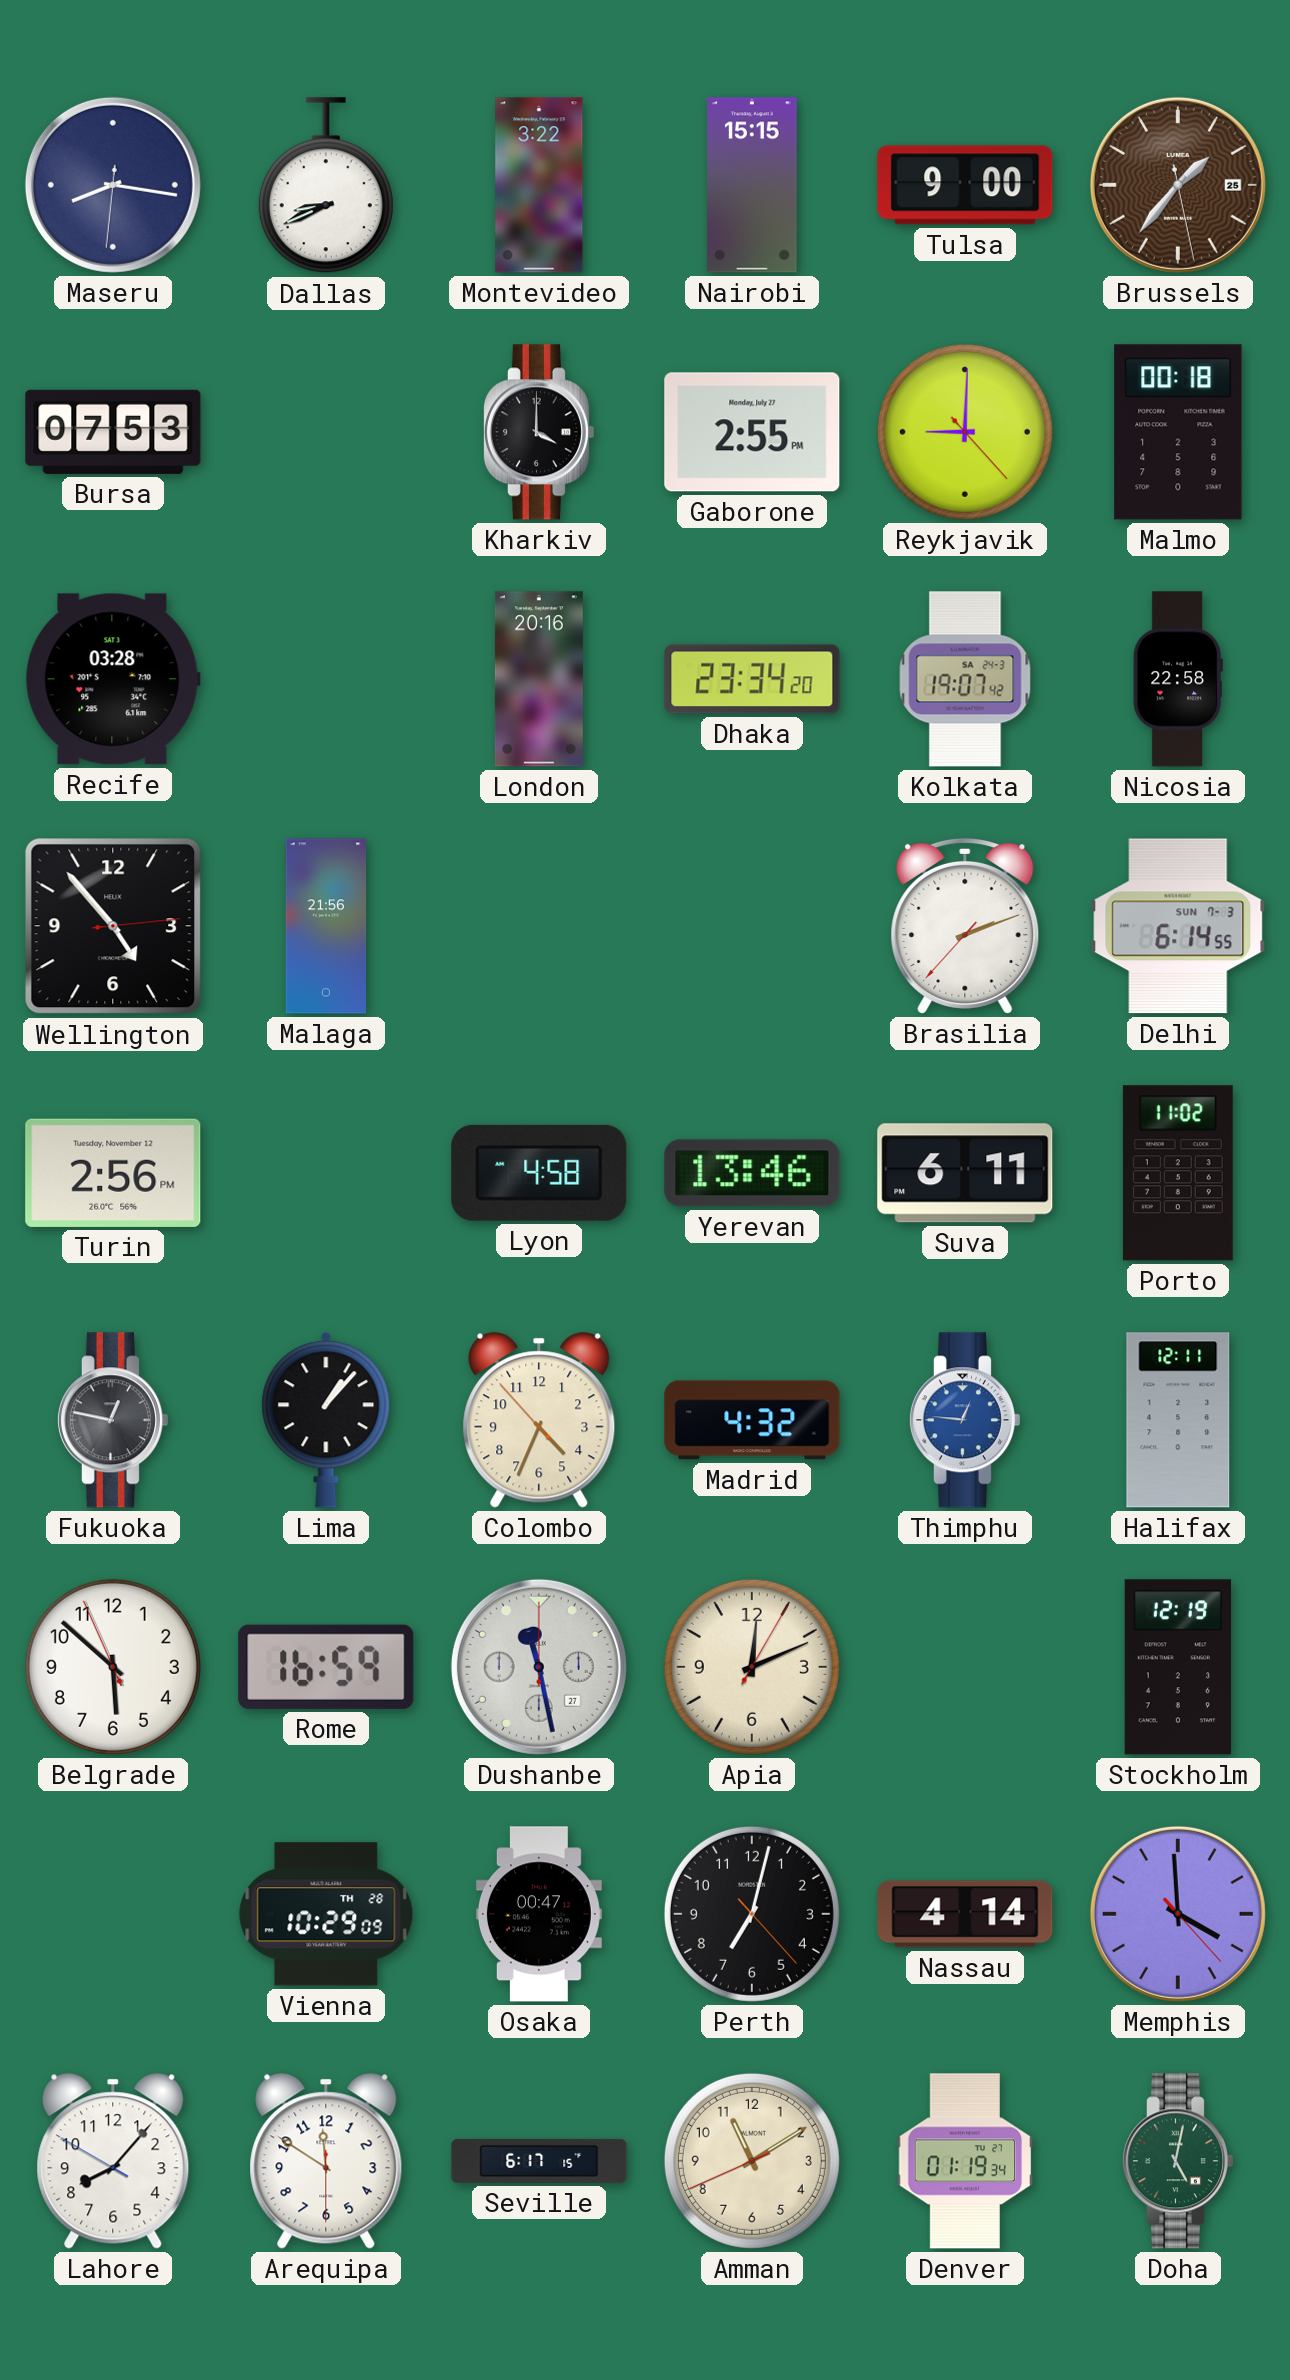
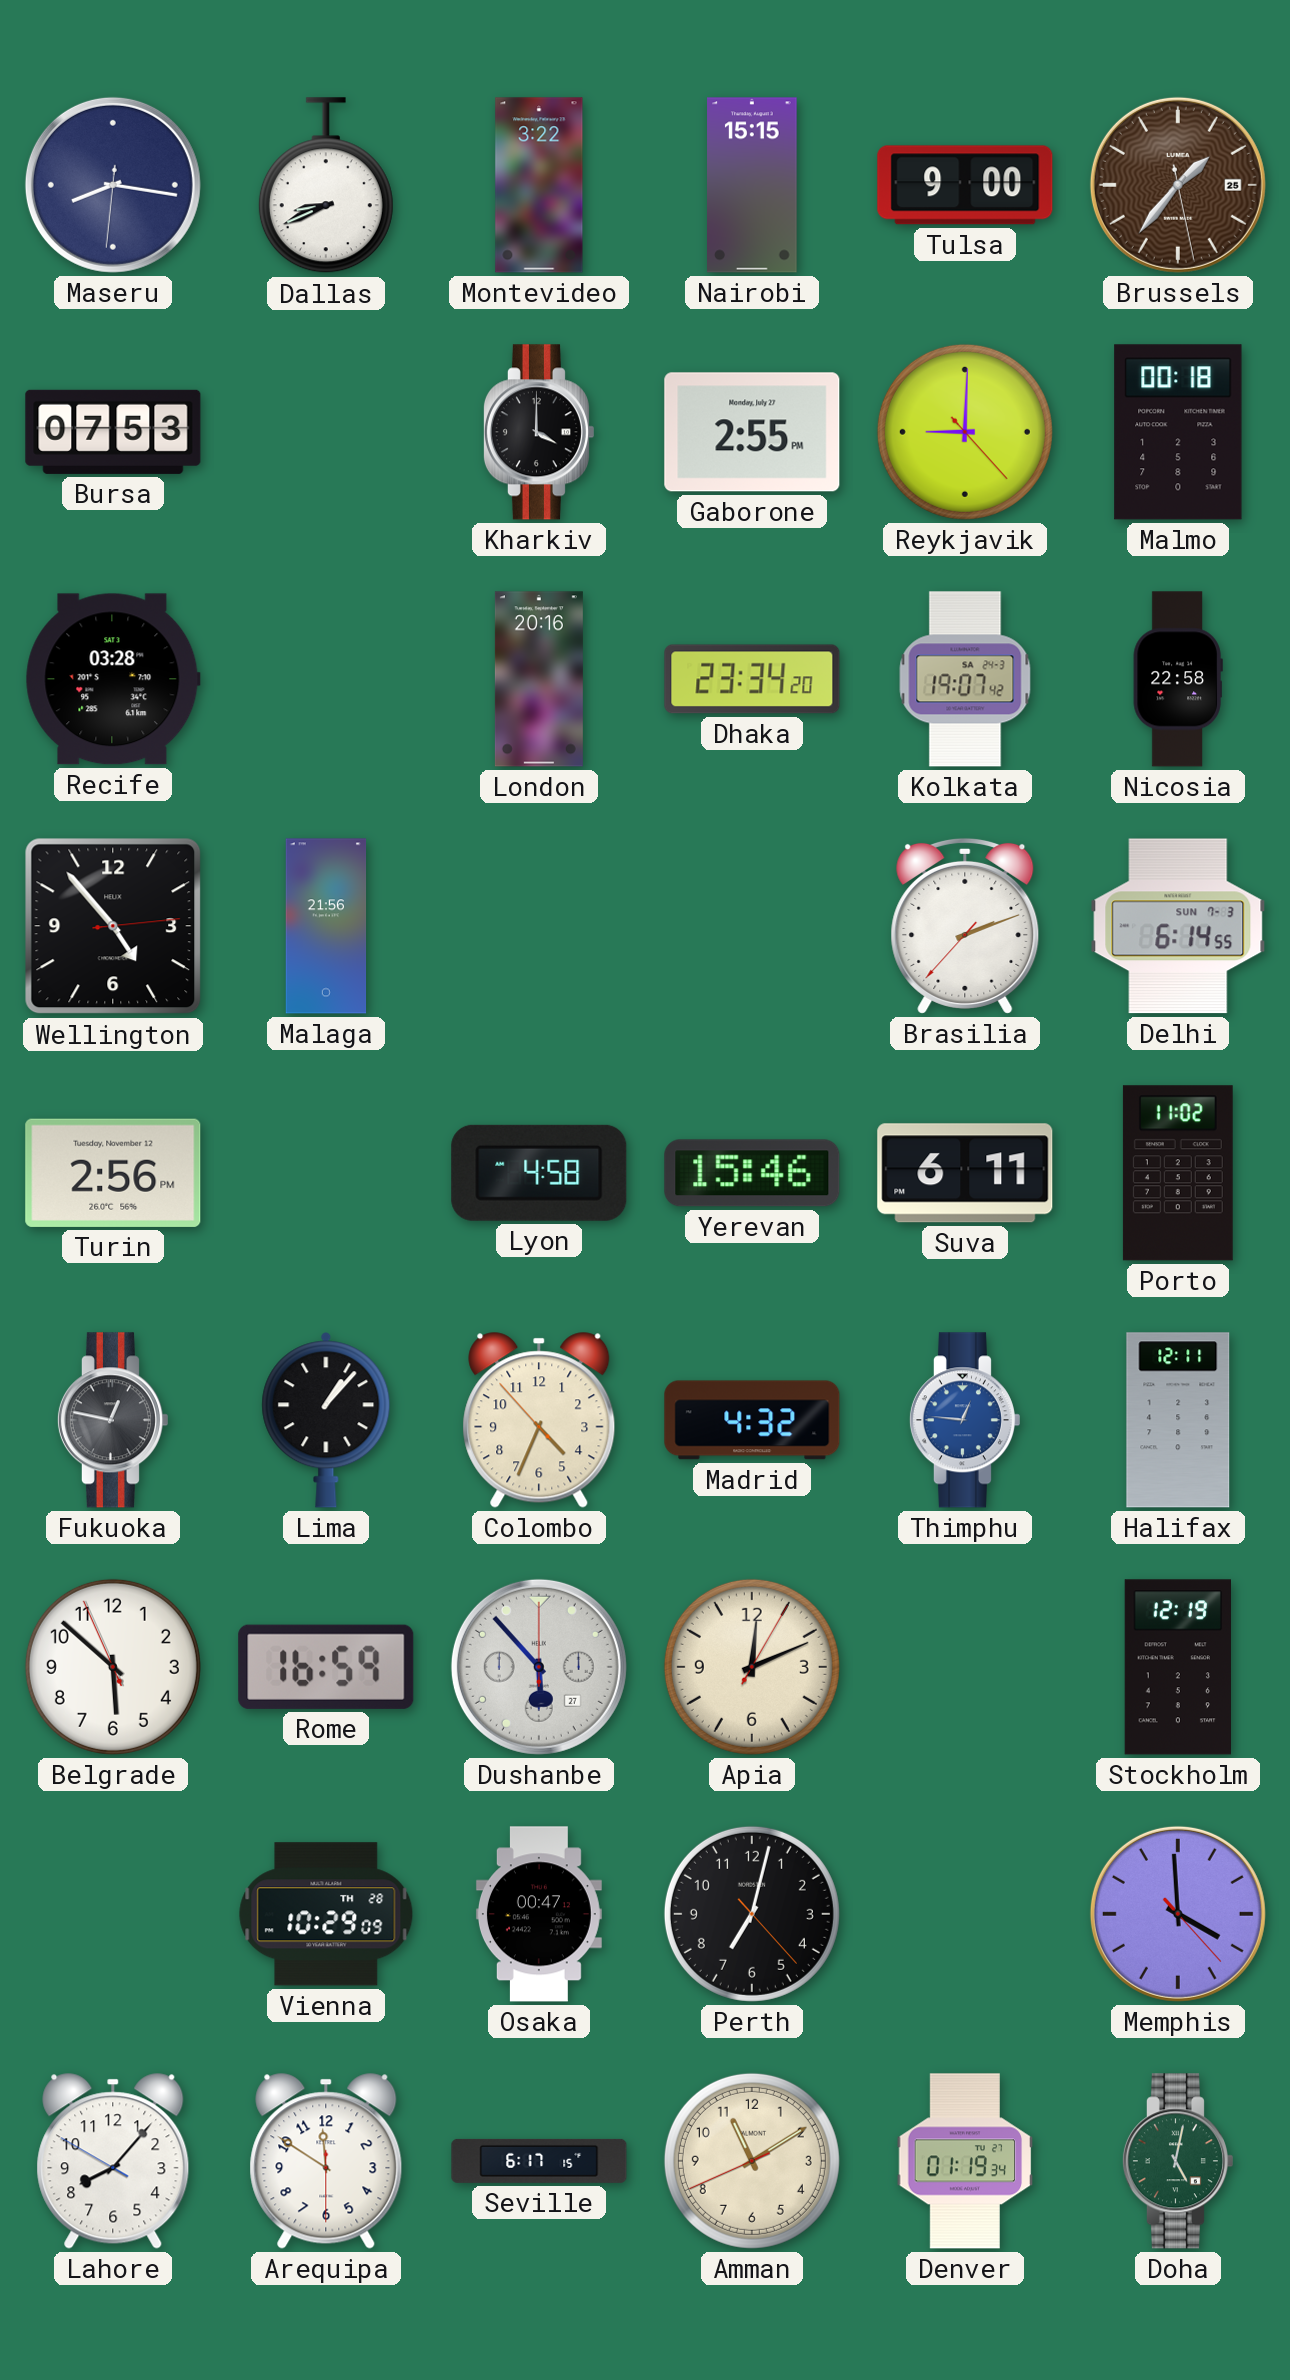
Yerevan: 13:46 -> 15:46 (752, 1173)
Dushanbe: 11:28 -> 5:53 (539, 1667)
Nassau: 4:14 -> none (965, 1914)
